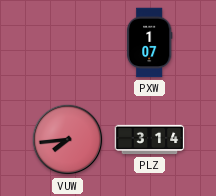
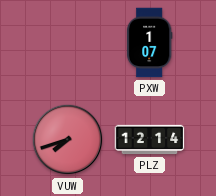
VUW: 7:44 -> 7:42 (68, 140)
PLZ: 3:14 -> 12:14 (150, 140)
